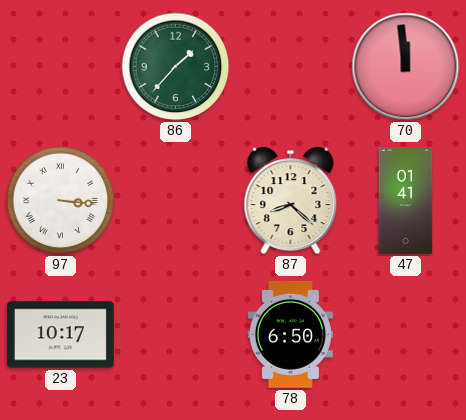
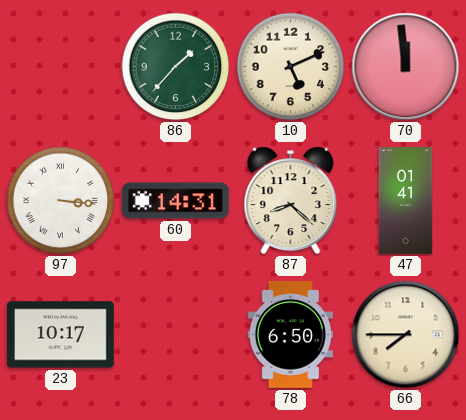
10: none -> 5:11 (291, 67)
60: none -> 14:31 (175, 201)
66: none -> 7:45 (406, 335)
